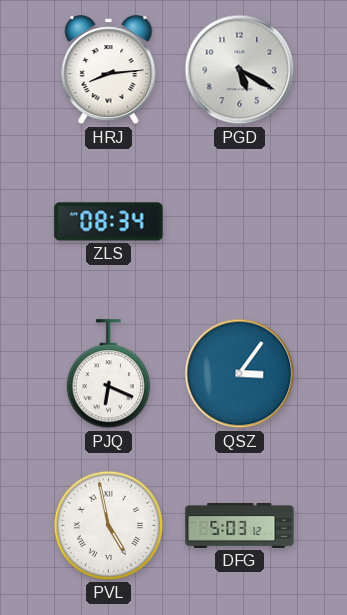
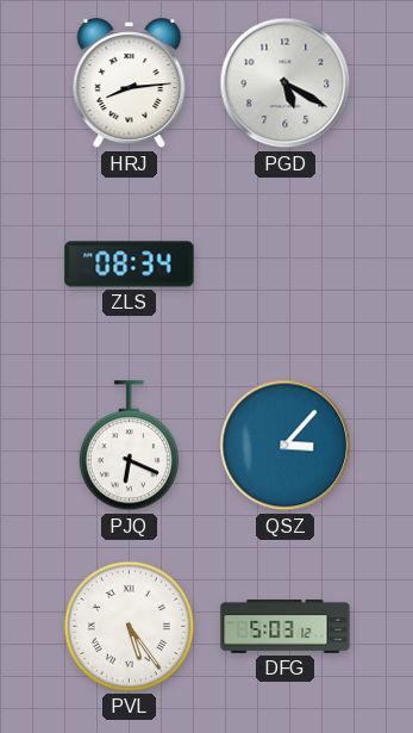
QSZ: 3:06 -> 3:07 (286, 446)
PVL: 4:58 -> 5:24 (129, 626)
